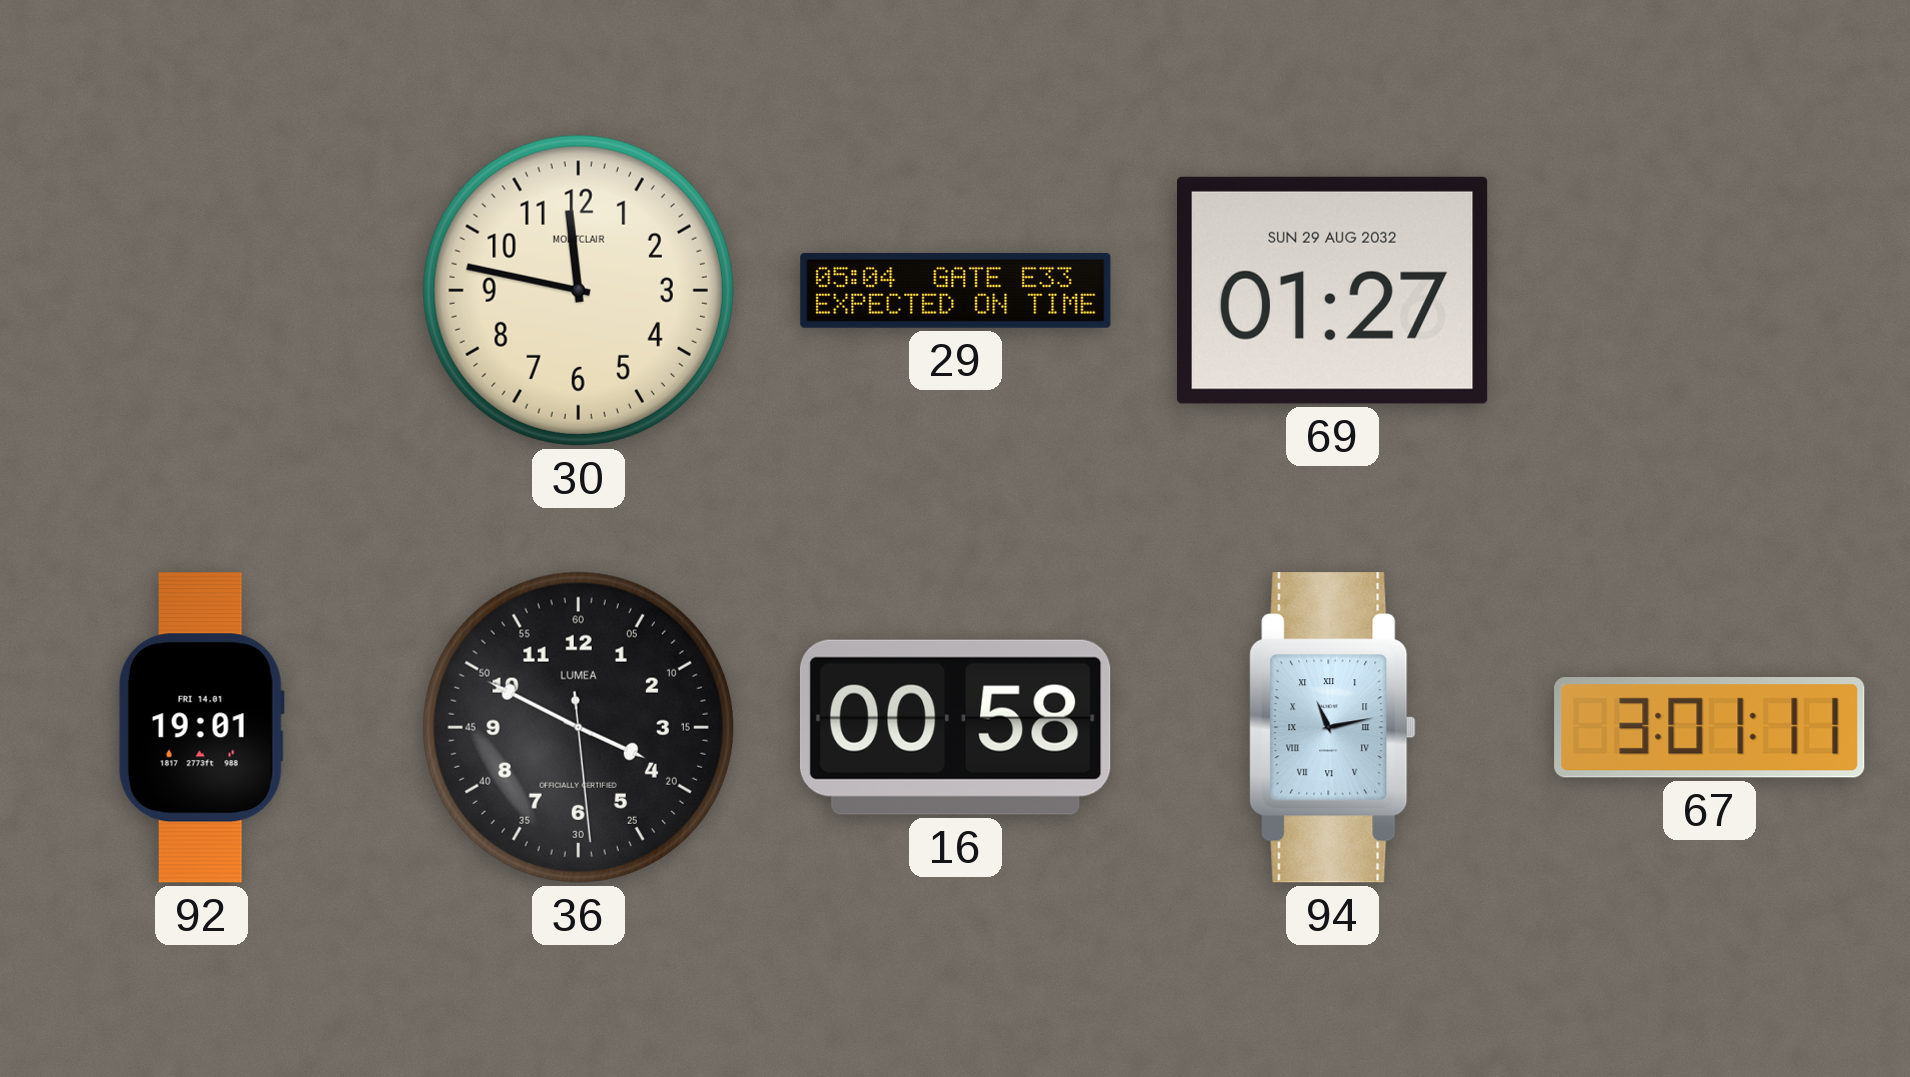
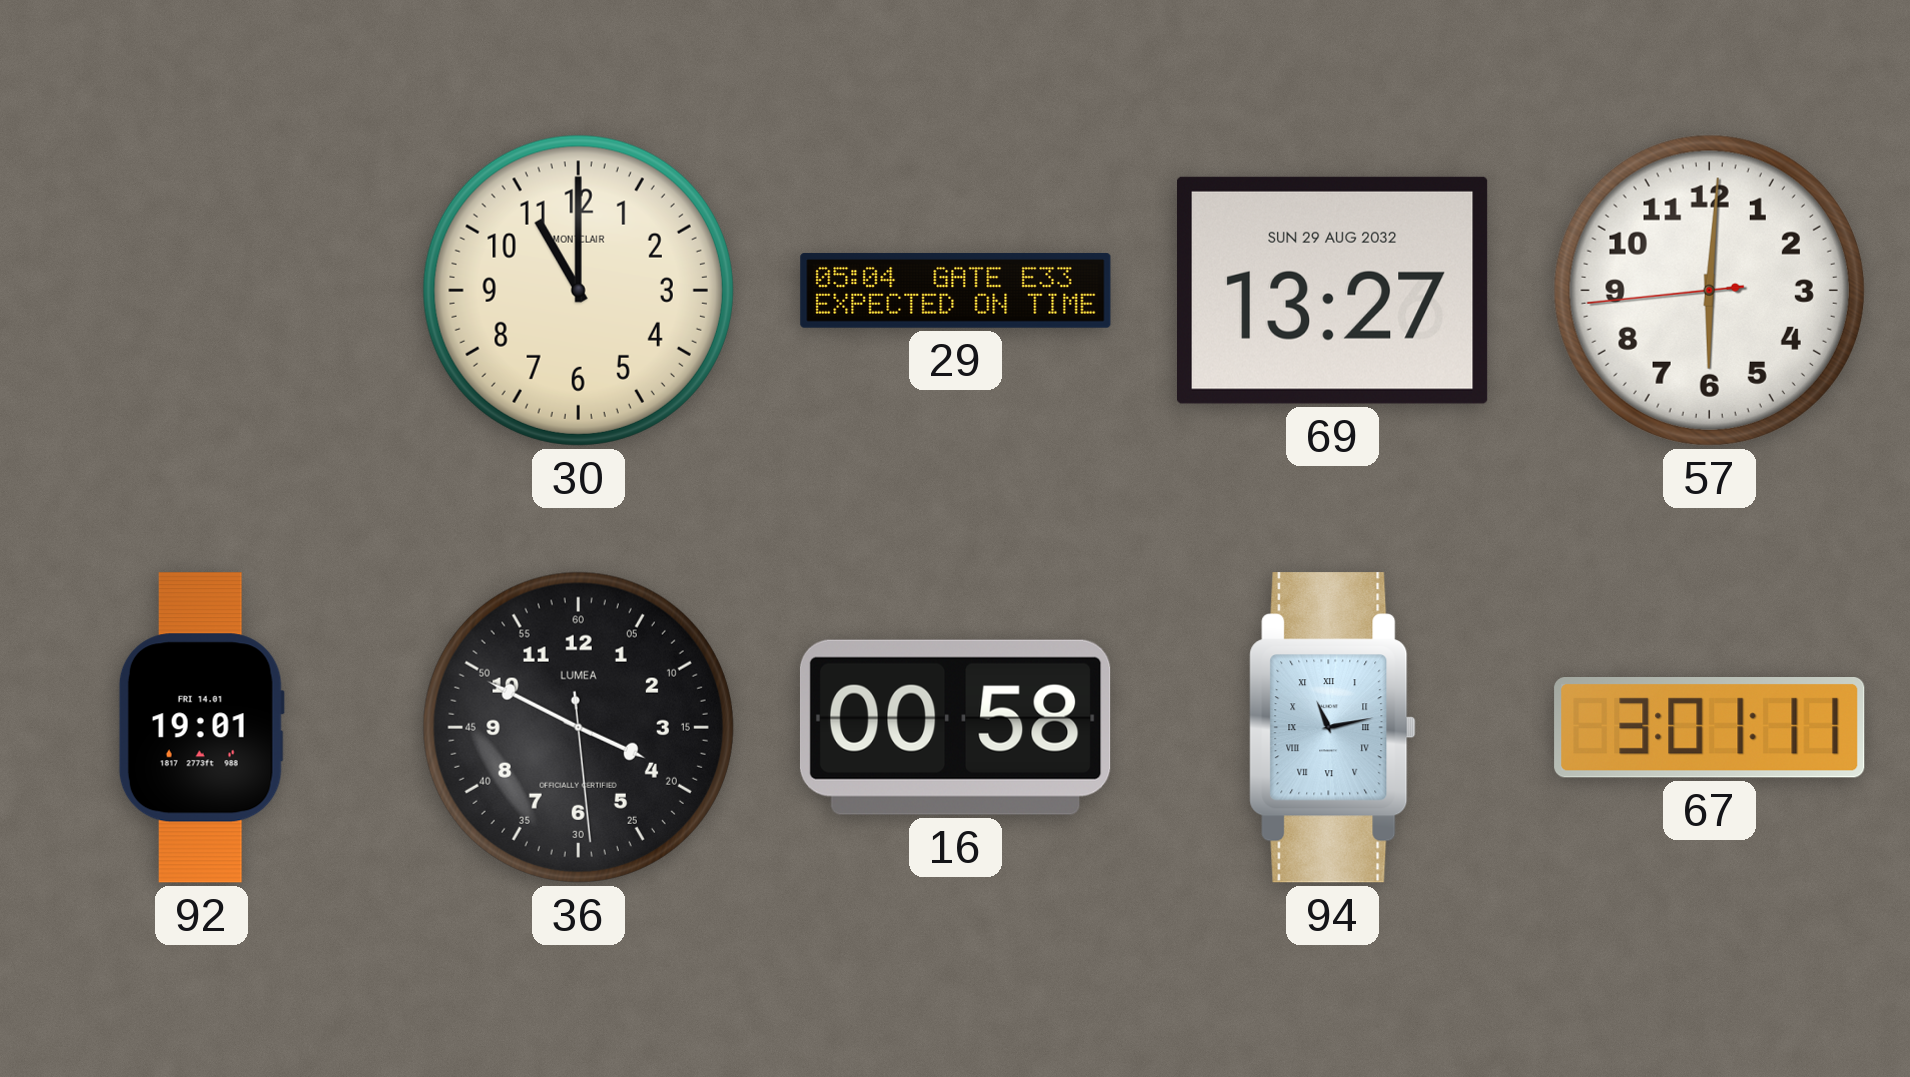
30: 11:47 -> 11:00 (578, 290)
69: 01:27 -> 13:27 (1333, 290)
57: none -> 6:00 (1709, 290)
